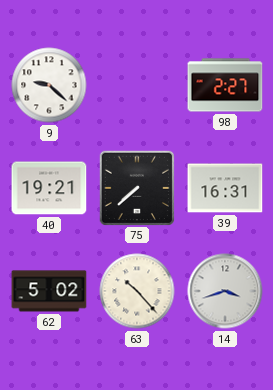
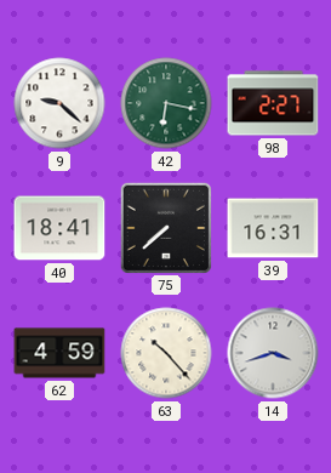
42: none -> 6:17 (166, 103)
40: 19:21 -> 18:41 (59, 228)
62: 5:02 -> 4:59 (59, 353)
